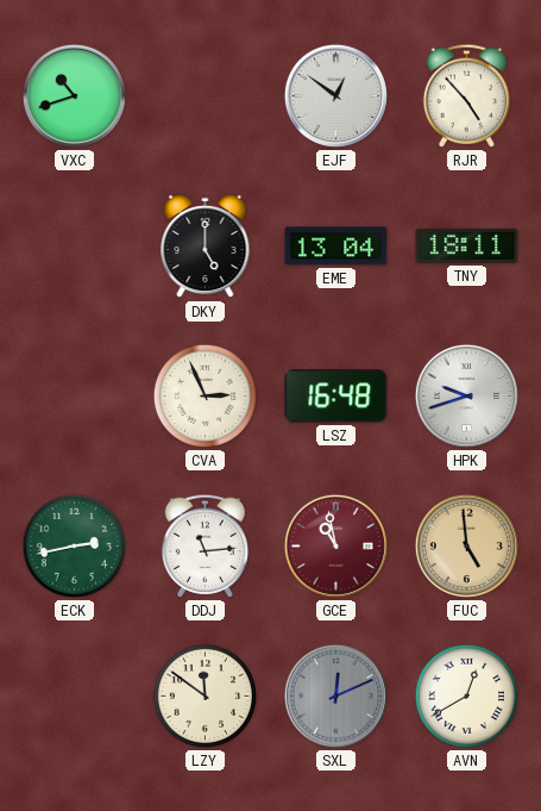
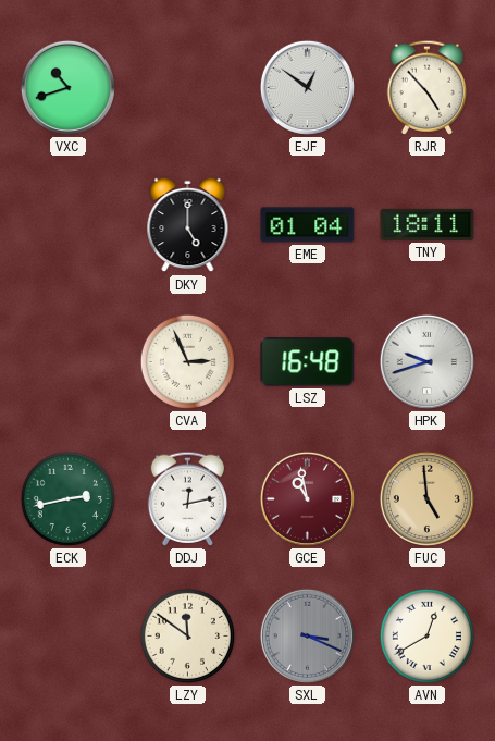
EME: 13:04 -> 01:04 (308, 225)
DDJ: 11:14 -> 12:13 (187, 498)
SXL: 12:11 -> 3:19 (307, 635)
